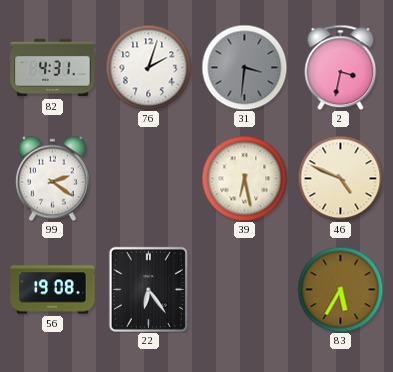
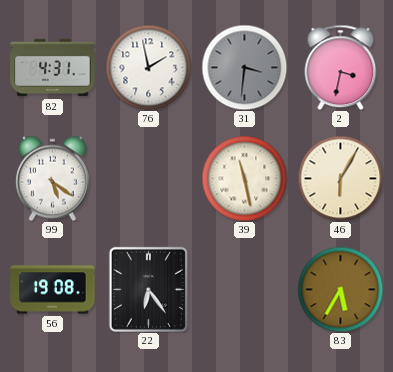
76: 2:03 -> 1:58 (148, 67)
99: 2:21 -> 5:21 (53, 178)
39: 6:28 -> 11:28 (244, 178)
46: 4:49 -> 6:05 (340, 178)
